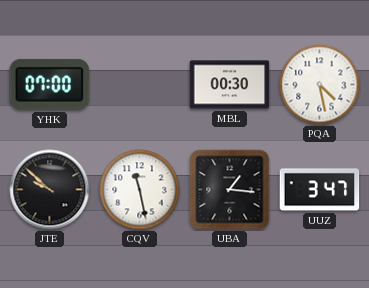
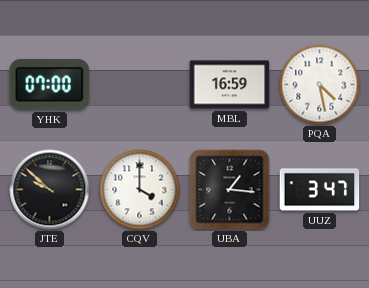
MBL: 00:30 -> 16:59 (230, 85)
CQV: 11:28 -> 4:00 (140, 190)
